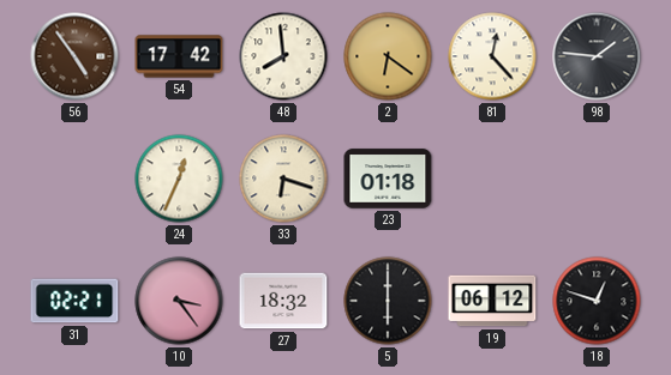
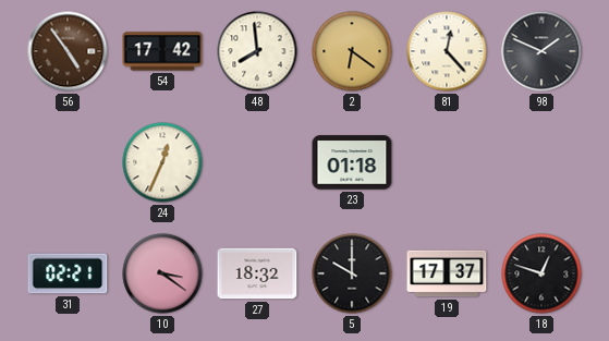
98: 1:46 -> 1:49 (541, 51)
33: 6:18 -> none (283, 179)
10: 3:24 -> 3:21 (162, 273)
5: 6:00 -> 10:00 (352, 273)
19: 06:12 -> 17:37 (447, 273)
